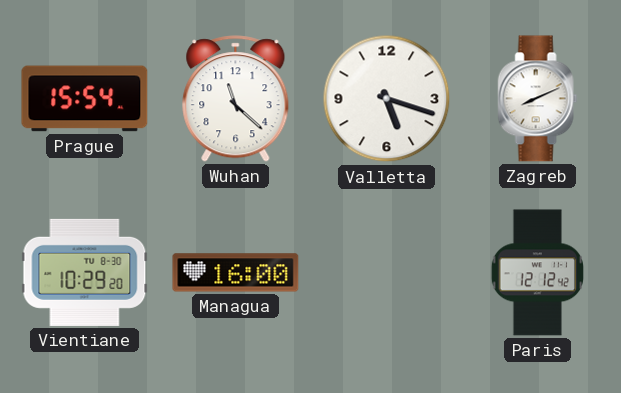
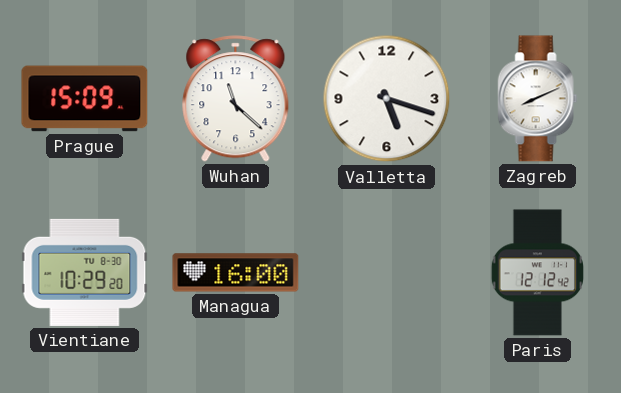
Prague: 15:54 -> 15:09 (85, 99)
